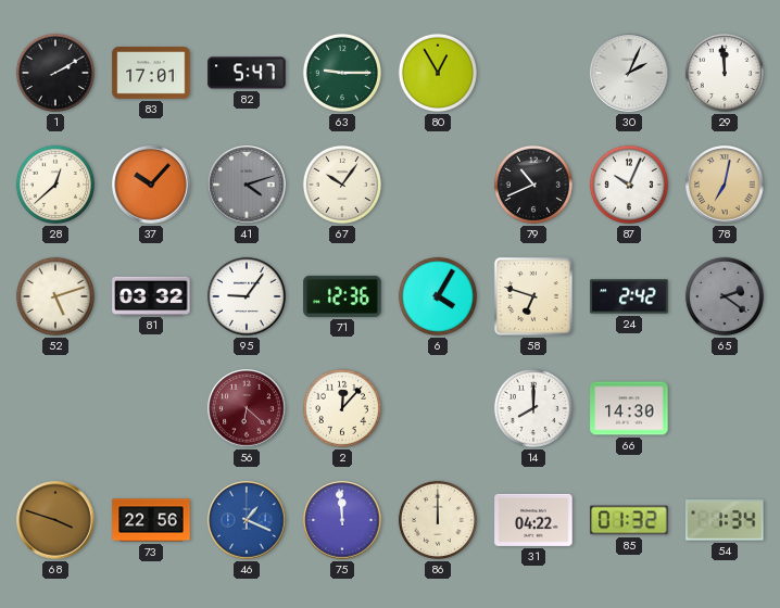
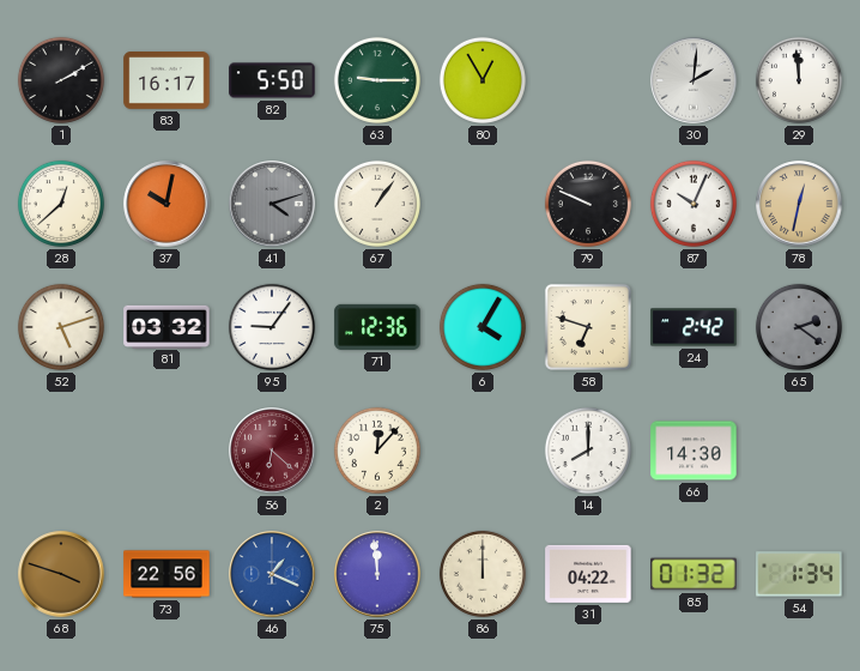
83: 17:01 -> 16:17 (166, 81)
82: 5:47 -> 5:50 (272, 80)
30: 2:04 -> 2:01 (694, 80)
37: 10:07 -> 10:02 (166, 204)
67: 10:06 -> 1:06 (377, 204)
79: 10:41 -> 9:49 (588, 204)
78: 7:02 -> 12:32 (799, 204)
